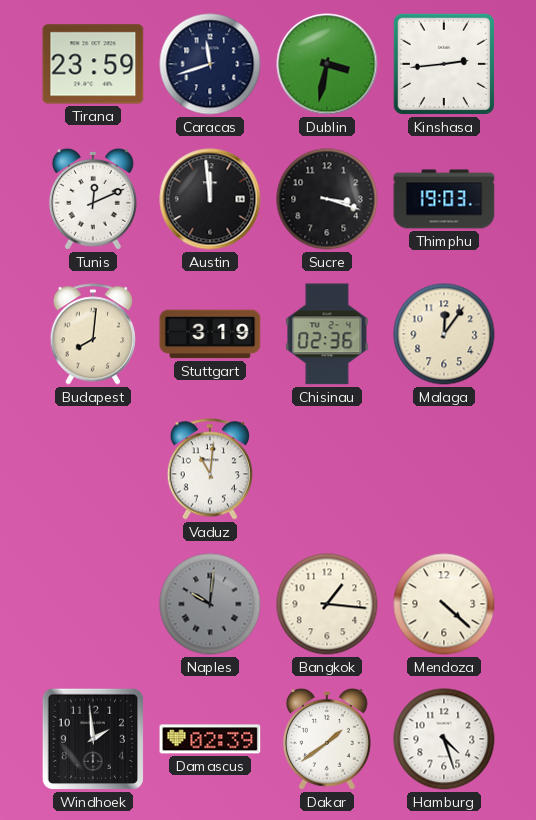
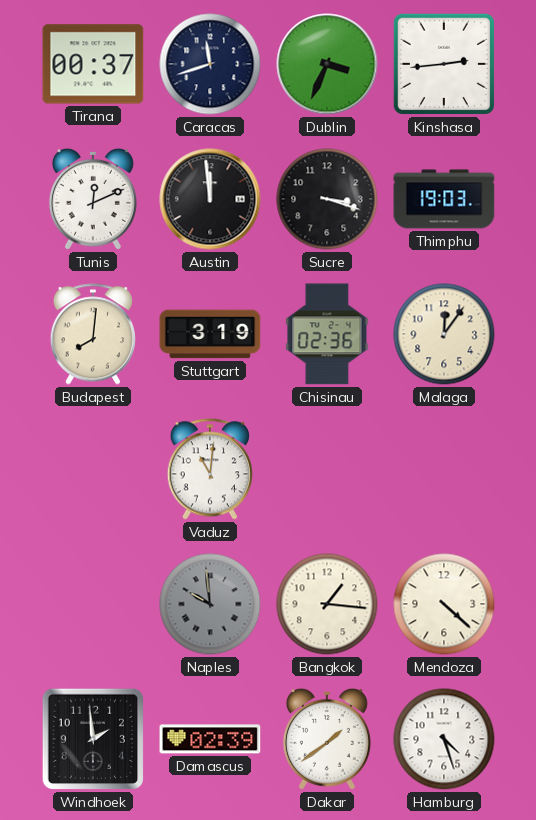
Tirana: 23:59 -> 00:37 (93, 64)
Dublin: 3:32 -> 3:34 (327, 64)
Naples: 10:01 -> 9:59 (210, 604)
